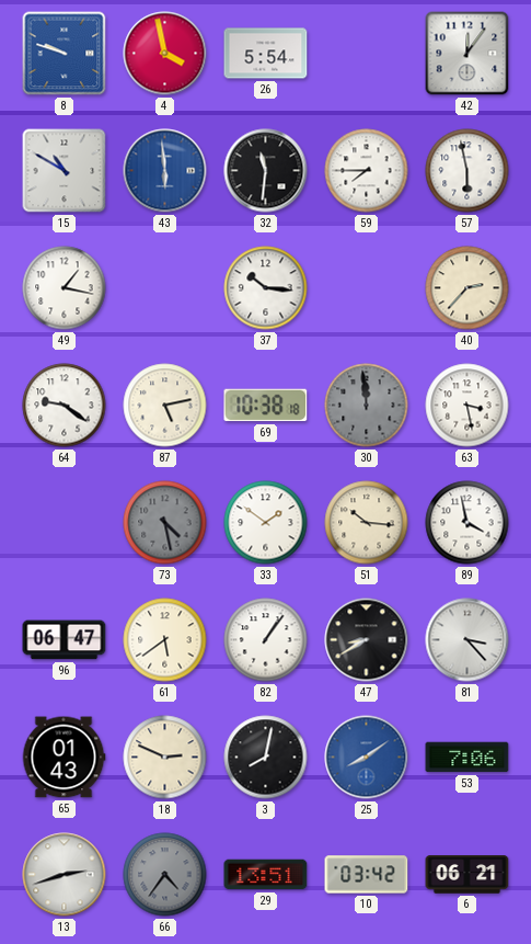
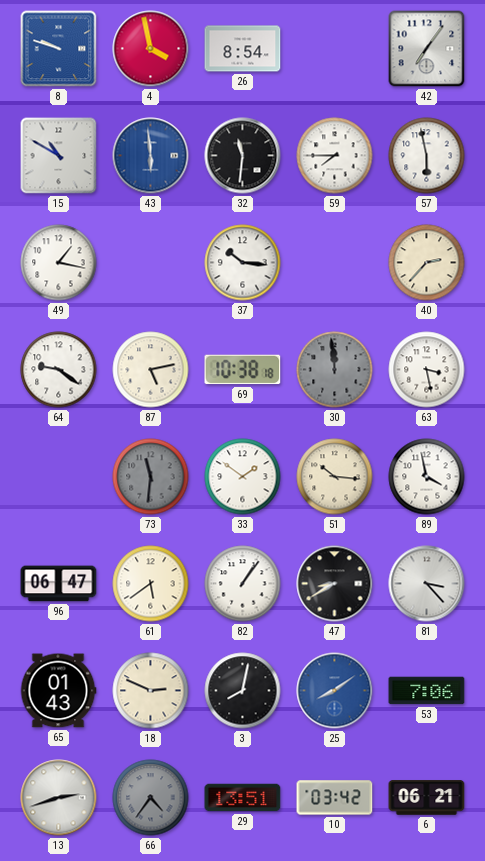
26: 5:54 -> 8:54 (243, 49)
42: 12:06 -> 7:06 (427, 49)
73: 4:28 -> 11:31 (151, 477)
